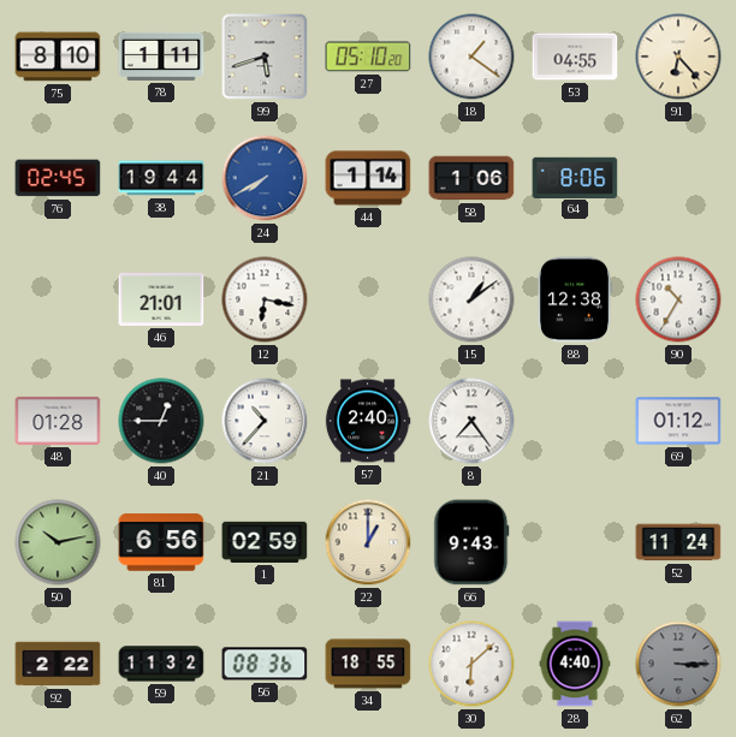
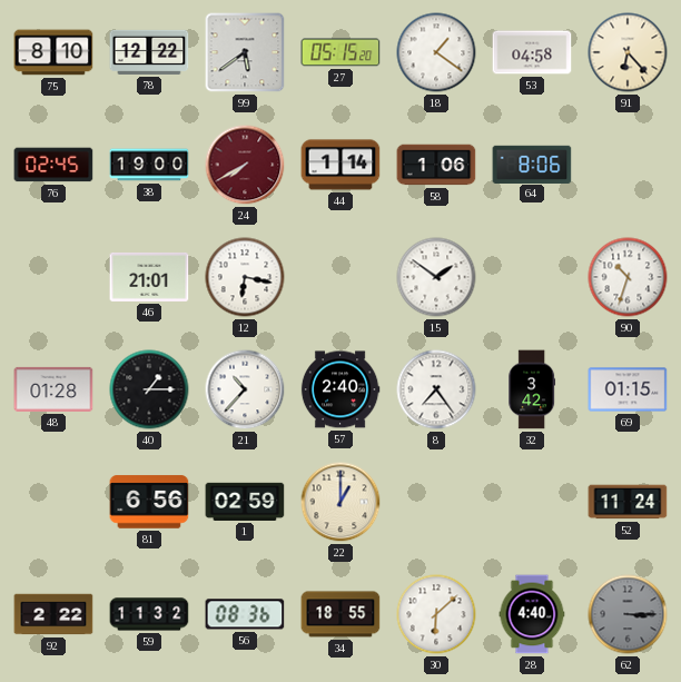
78: 1:11 -> 12:22 (149, 52)
99: 5:42 -> 5:39 (245, 52)
27: 05:10 -> 05:15 (340, 52)
53: 04:55 -> 04:58 (532, 52)
38: 19:44 -> 19:00 (149, 165)
24 dial: blue -> burgundy (245, 165)
15: 1:09 -> 1:51 (436, 277)
88: 12:38 -> none (575, 299)
90: 10:35 -> 10:33 (628, 277)
40: 12:45 -> 1:15 (149, 389)
32: none -> 3:42 (532, 389)
69: 01:12 -> 01:15 (628, 389)
50: 10:13 -> none (58, 542)
66: 9:43 -> none (471, 542)
